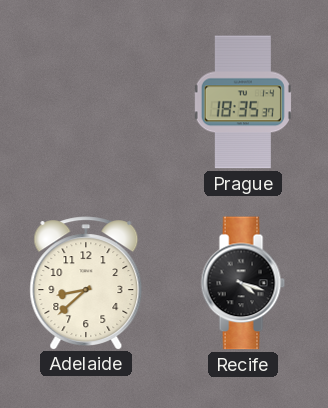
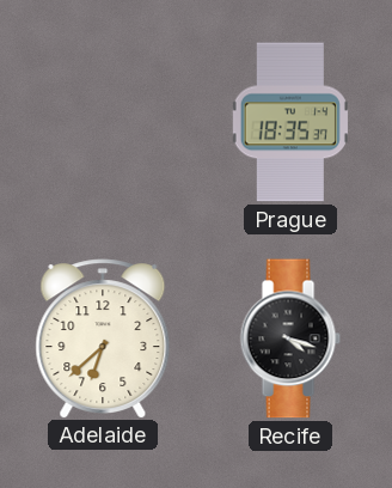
Adelaide: 8:38 -> 6:38 (103, 338)
